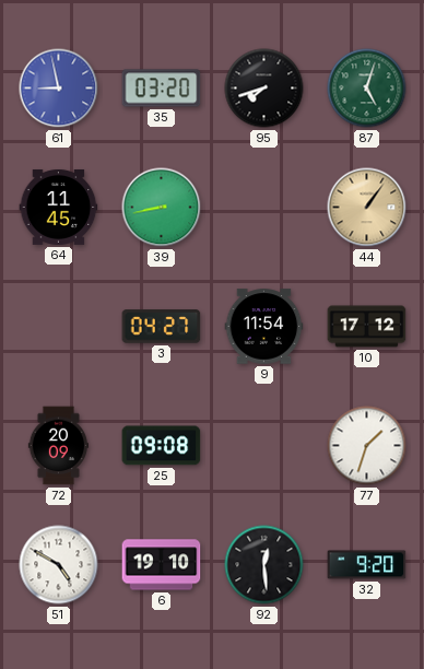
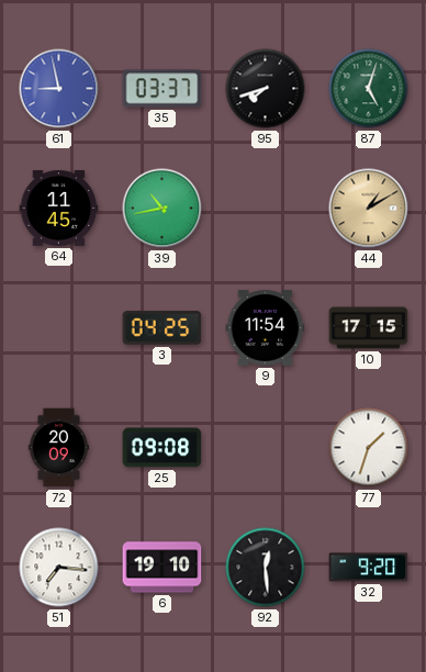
35: 03:20 -> 03:37 (162, 89)
39: 8:43 -> 10:43 (162, 209)
44: 1:06 -> 1:10 (369, 209)
3: 04:27 -> 04:25 (162, 328)
10: 17:12 -> 17:15 (369, 328)
51: 4:50 -> 7:16 (59, 568)
